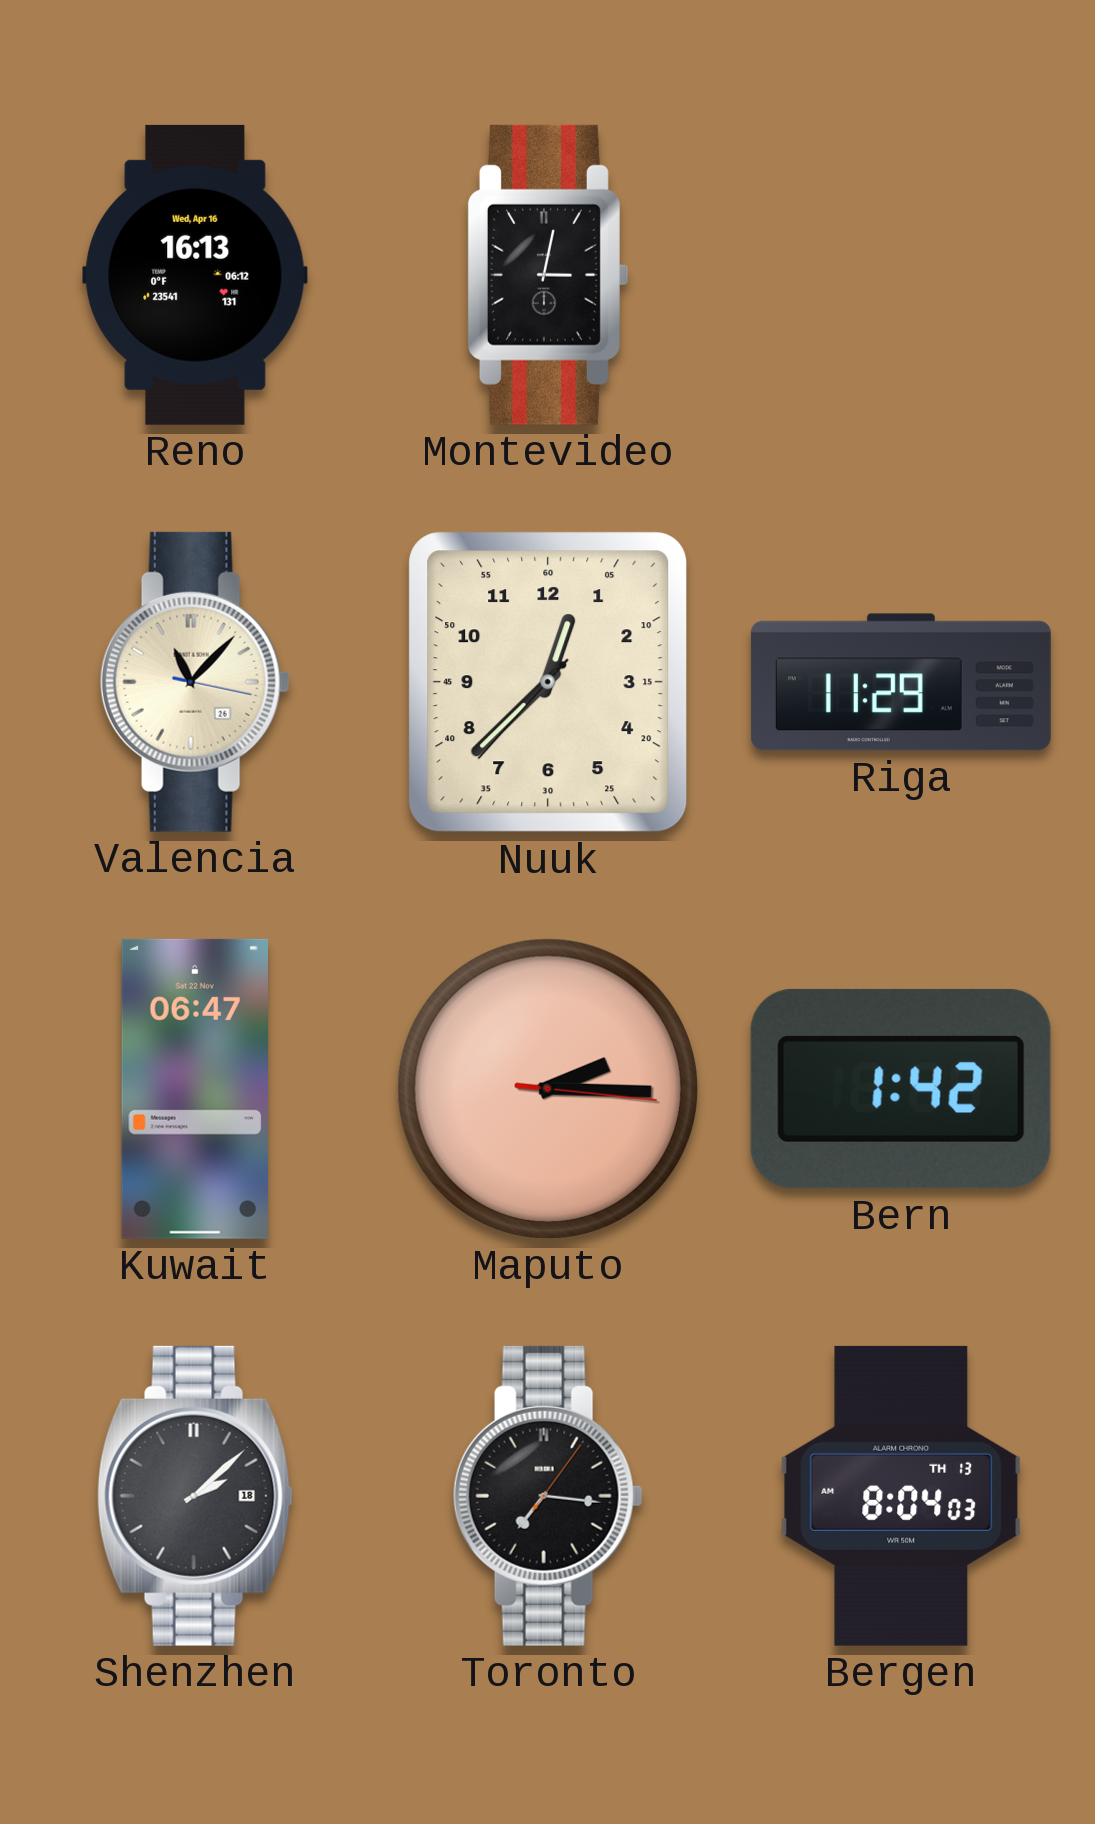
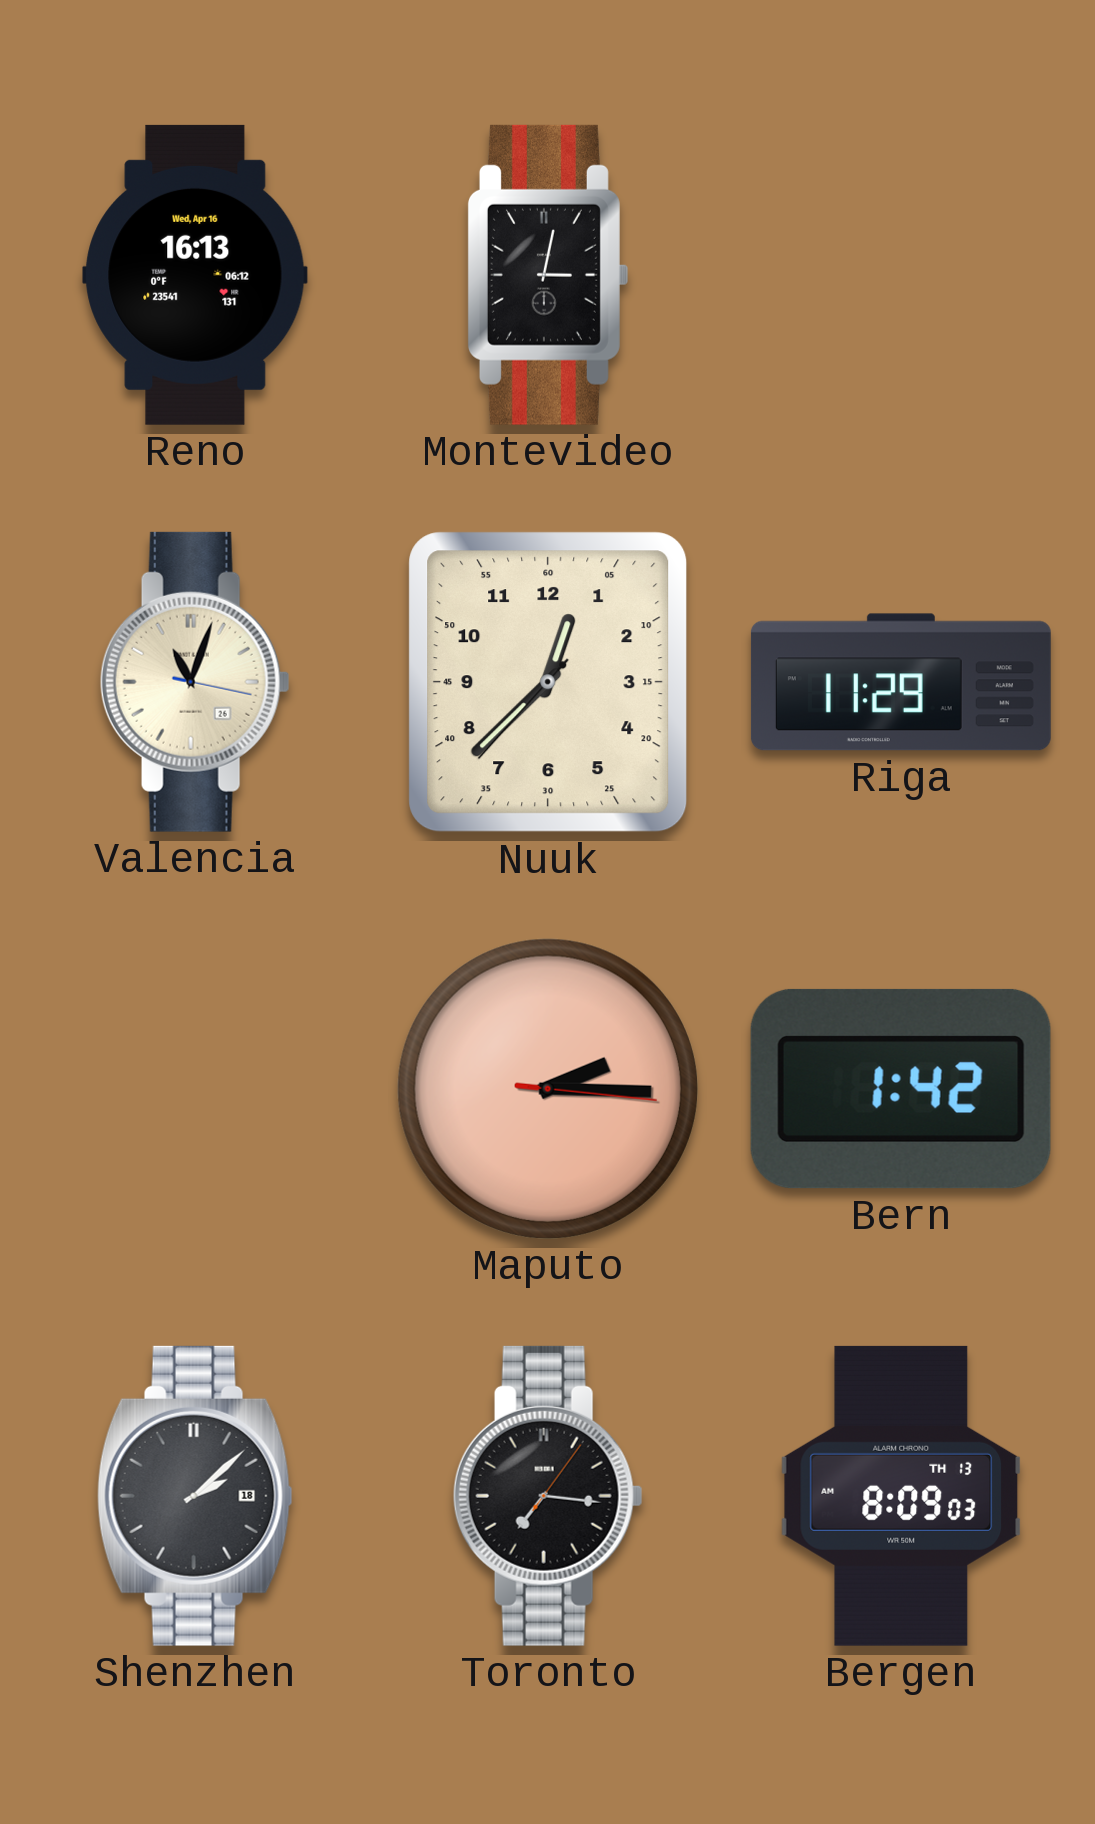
Valencia: 11:07 -> 11:03 (195, 682)
Kuwait: 06:47 -> none (194, 1089)
Bergen: 8:04 -> 8:09 (901, 1496)
